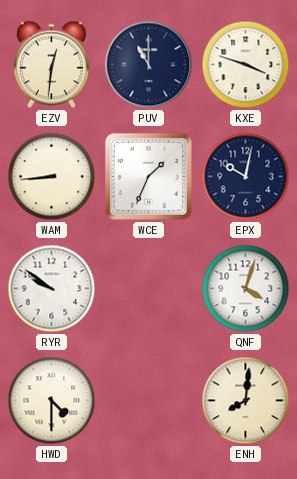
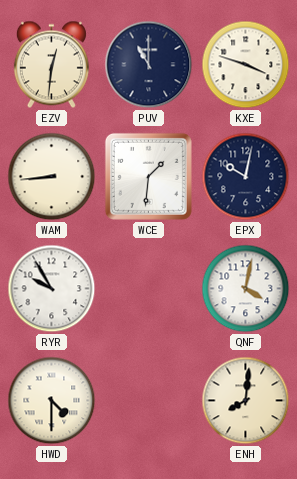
WCE: 1:34 -> 1:31 (148, 176)
RYR: 9:51 -> 9:55 (52, 289)
QNF: 4:03 -> 4:02 (246, 289)
